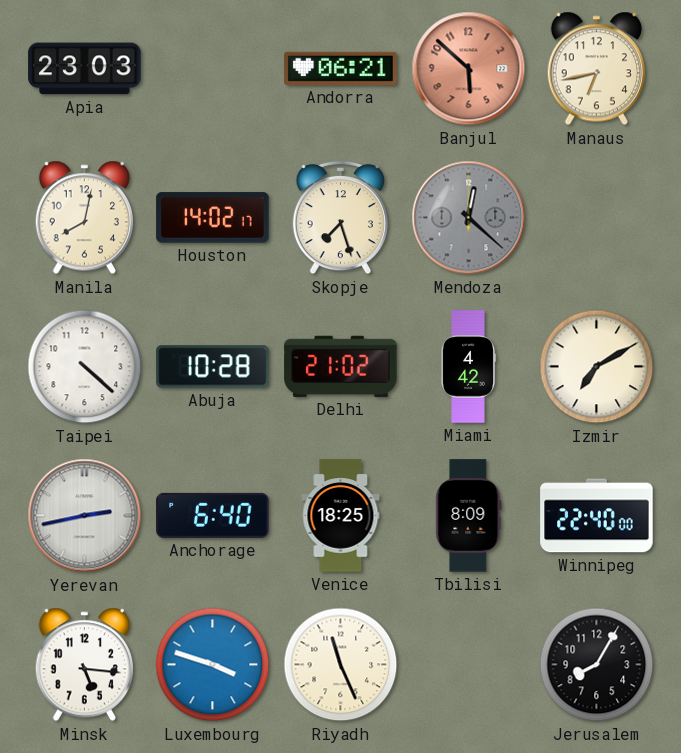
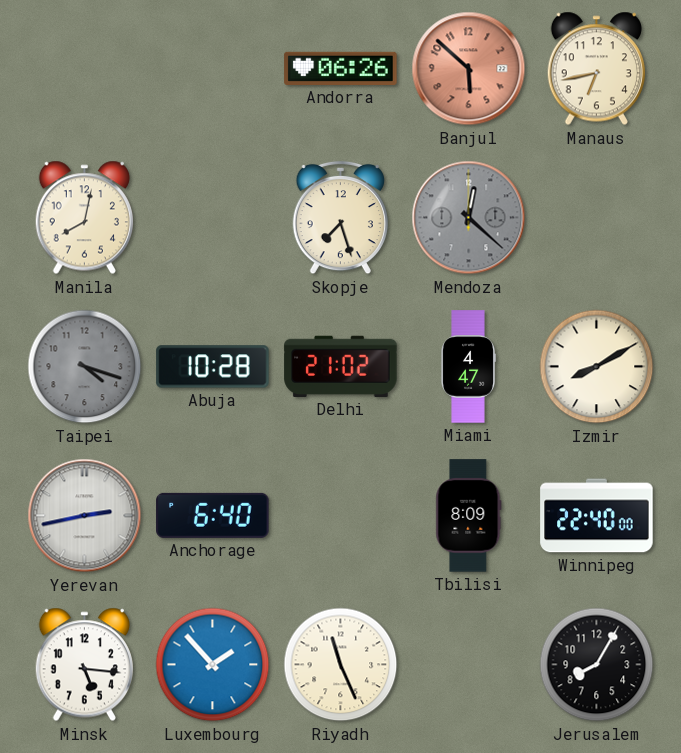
Apia: 23:03 -> none (85, 69)
Andorra: 06:21 -> 06:26 (341, 68)
Houston: 14:02 -> none (213, 218)
Taipei: 4:22 -> 4:18 (85, 367)
Taipei dial: white -> grey (85, 367)
Miami: 4:42 -> 4:47 (468, 367)
Izmir: 7:10 -> 8:10 (597, 367)
Venice: 18:25 -> none (341, 516)
Luxembourg: 3:48 -> 1:53 (213, 665)
